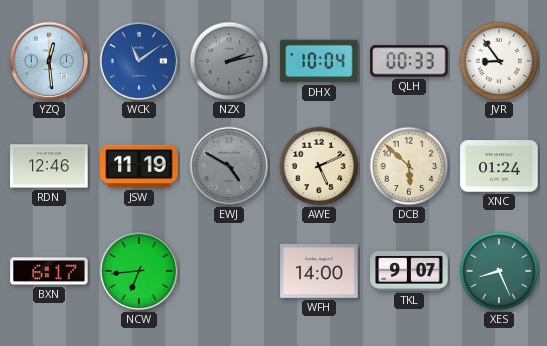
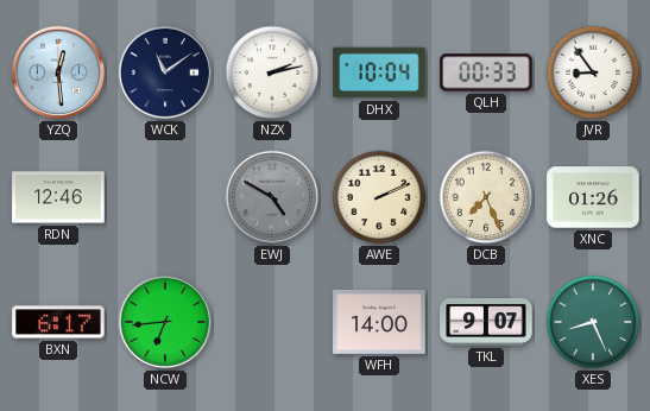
WCK dial: blue -> navy (165, 72)
NZX dial: grey -> white (272, 72)
JSW: 11:19 -> none (139, 166)
AWE: 5:11 -> 2:11 (379, 197)
DCB: 5:52 -> 7:26 (486, 197)
XNC: 01:24 -> 01:26 (593, 197)
